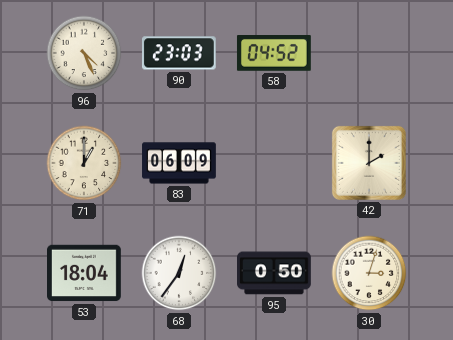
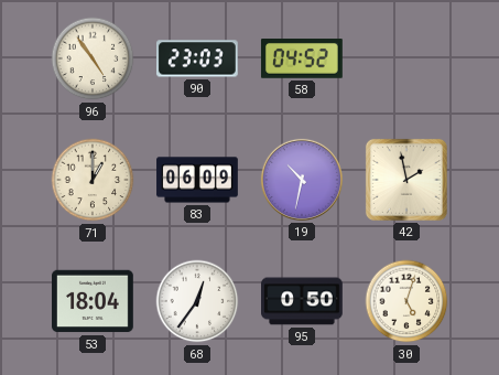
96: 4:26 -> 4:54 (93, 58)
19: none -> 10:32 (302, 180)
42: 2:00 -> 1:58 (406, 180)
30: 3:03 -> 5:03 (406, 301)
